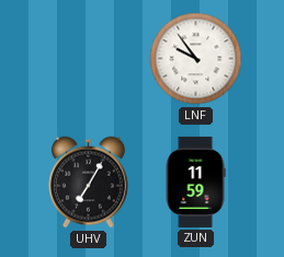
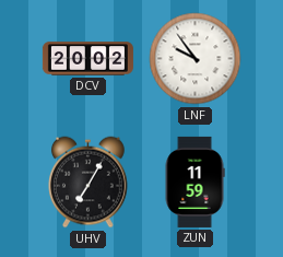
DCV: none -> 20:02 (87, 59)
